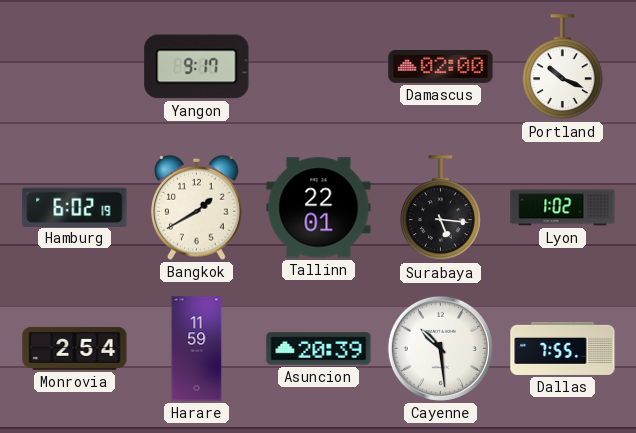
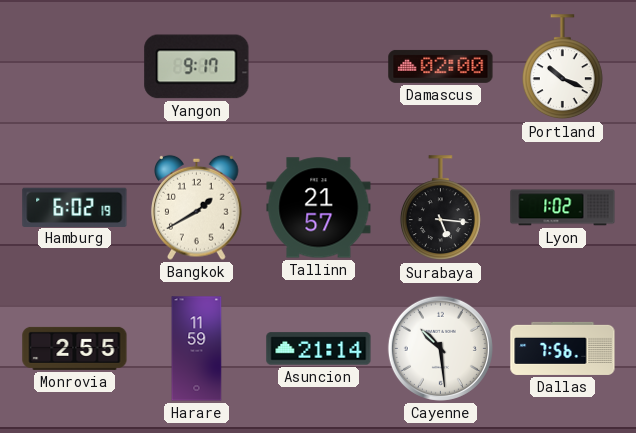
Tallinn: 22:01 -> 21:57 (319, 208)
Monrovia: 2:54 -> 2:55 (75, 348)
Asuncion: 20:39 -> 21:14 (319, 349)
Dallas: 7:55 -> 7:56 (563, 348)
